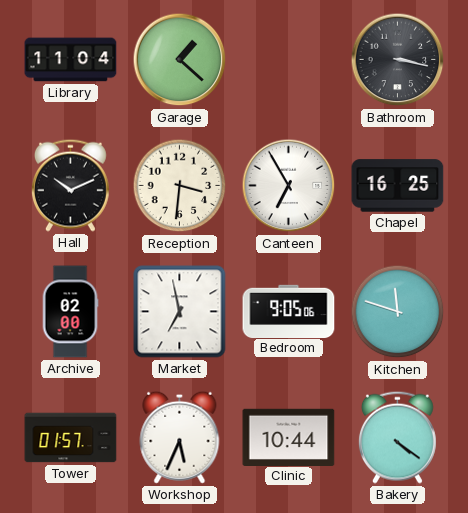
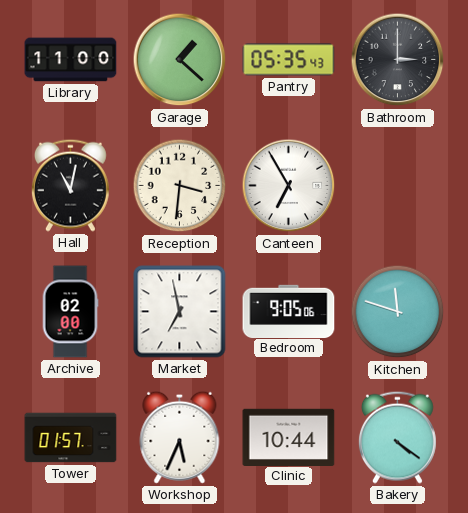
Library: 11:04 -> 11:00 (71, 60)
Pantry: none -> 05:35 (289, 60)
Bathroom: 3:17 -> 3:00 (398, 60)
Hall: 10:11 -> 11:02 (70, 185)
Chapel: 16:25 -> none (398, 186)
